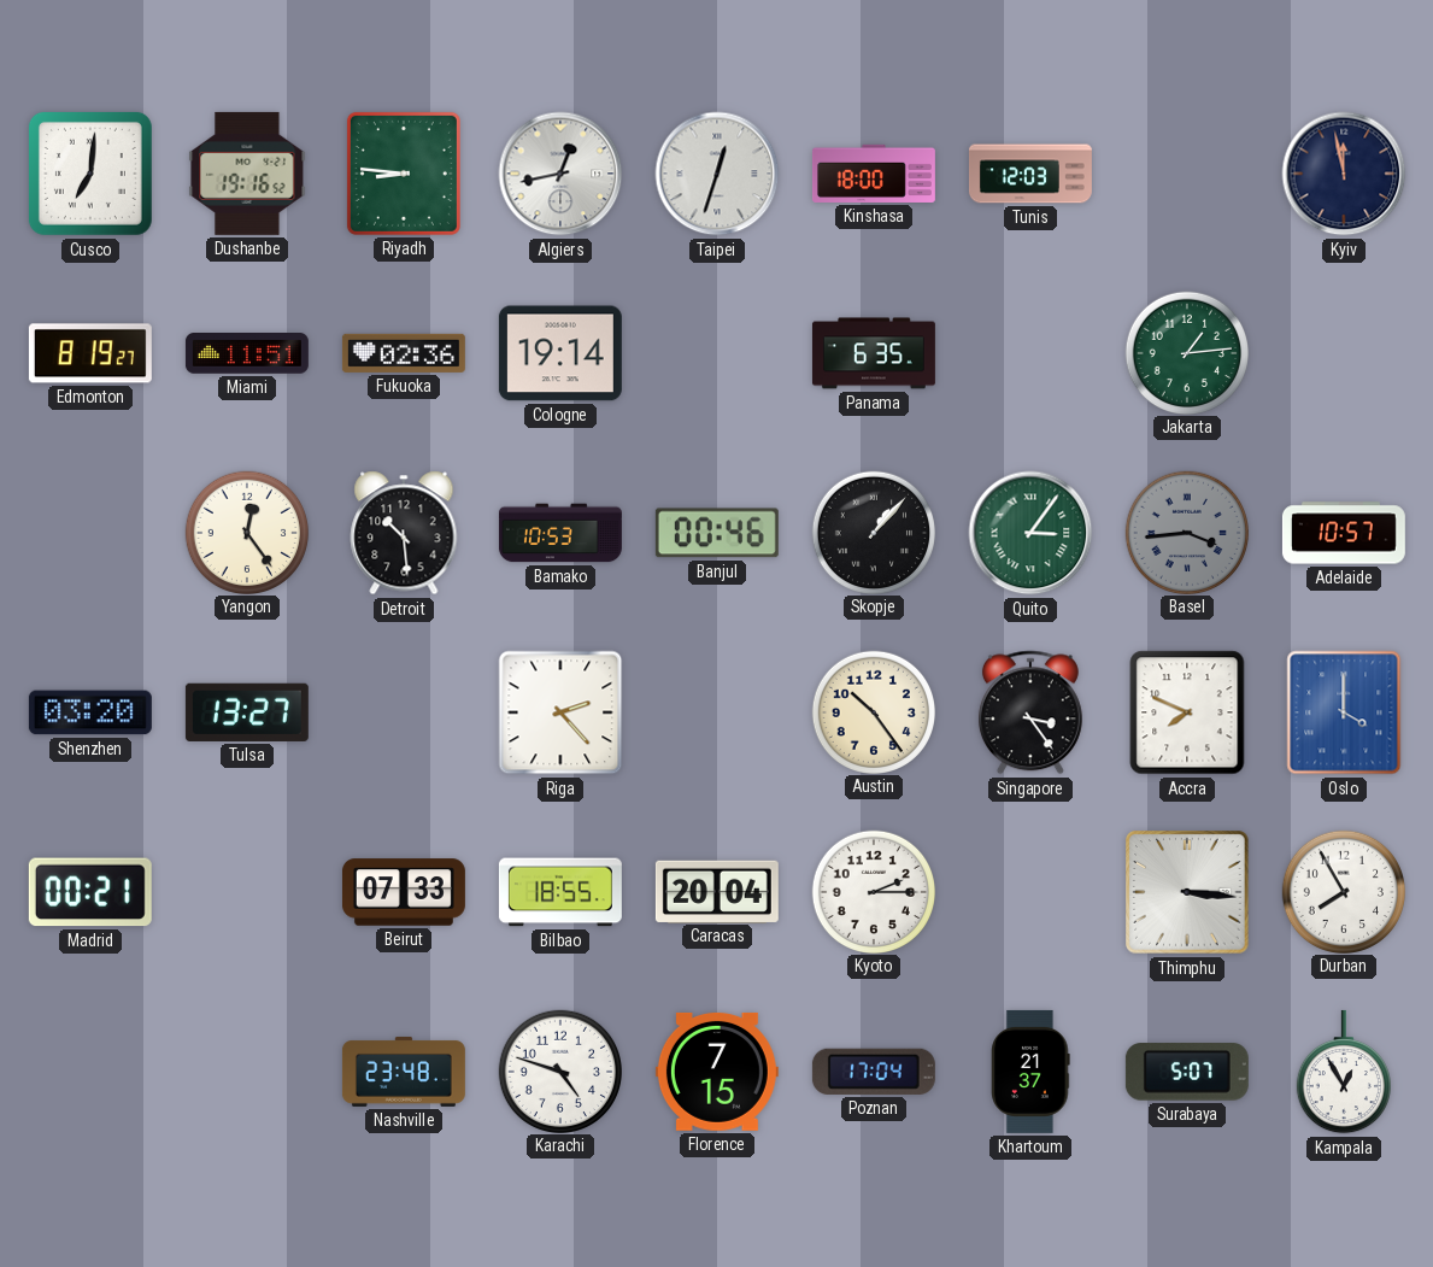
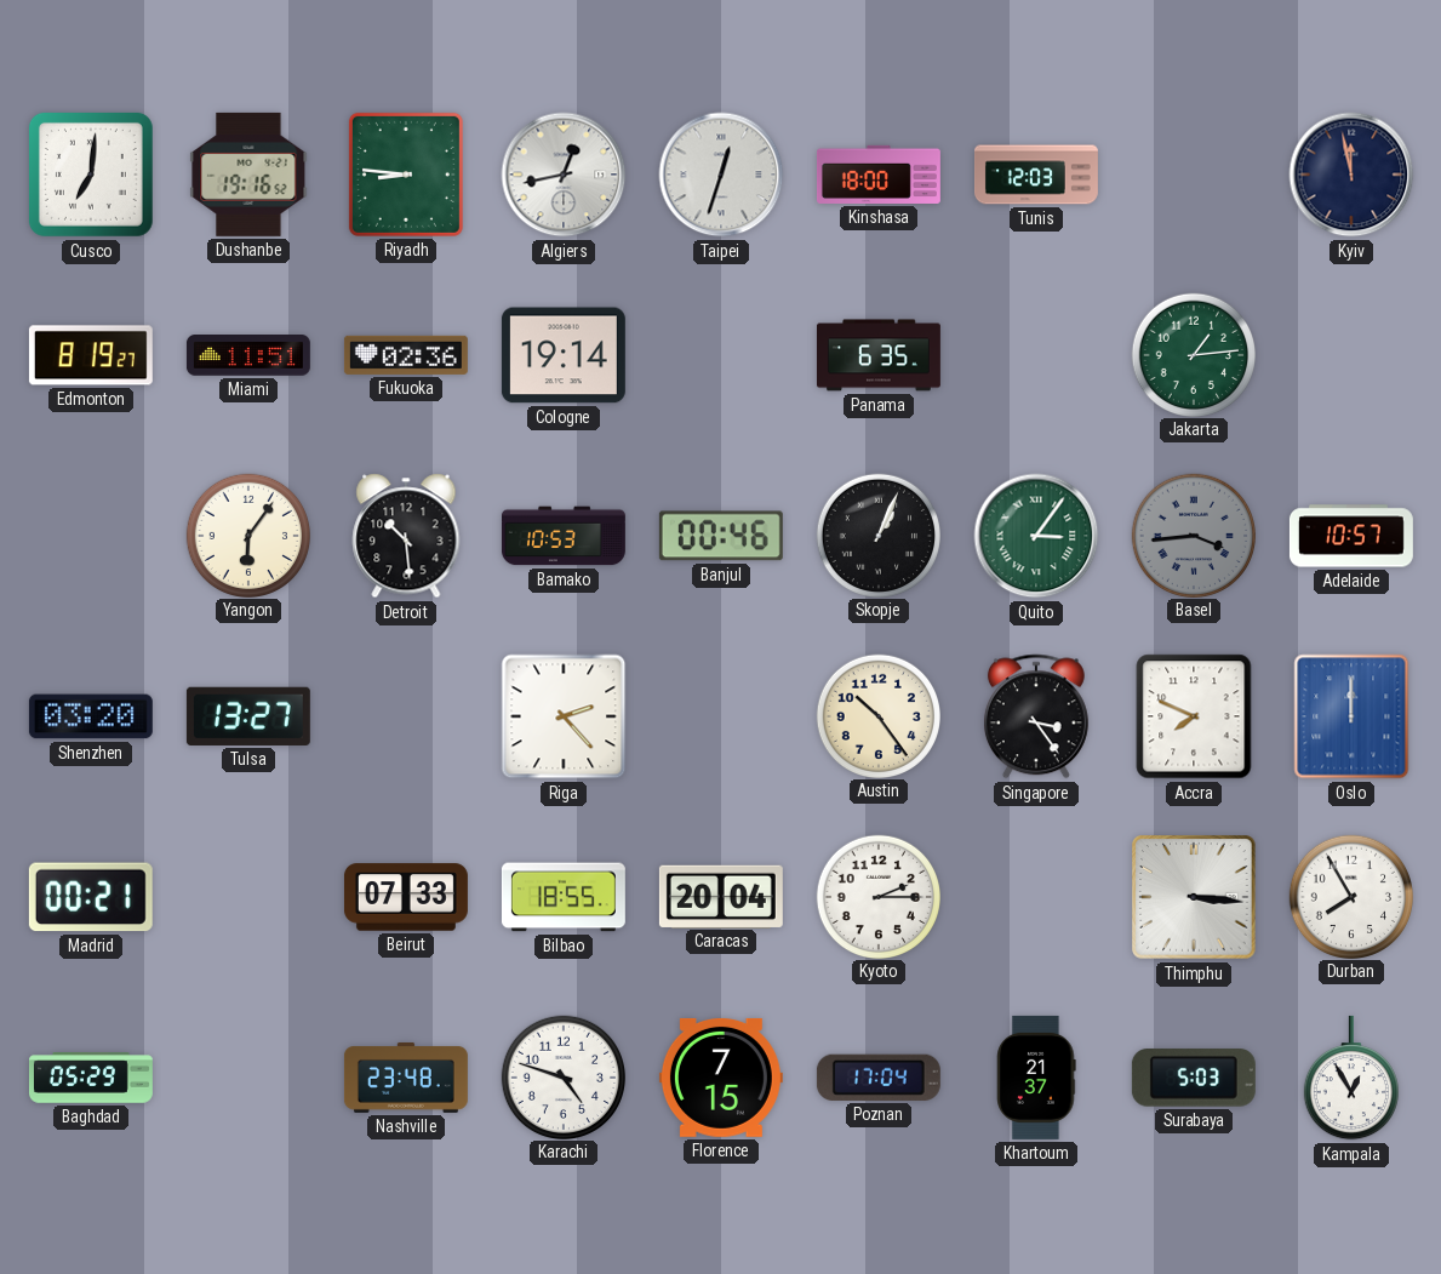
Yangon: 12:24 -> 6:06 (247, 535)
Skopje: 1:07 -> 1:04 (877, 535)
Oslo: 4:00 -> 12:00 (1351, 716)
Baghdad: none -> 05:29 (91, 1078)
Surabaya: 5:07 -> 5:03 (1194, 1078)
